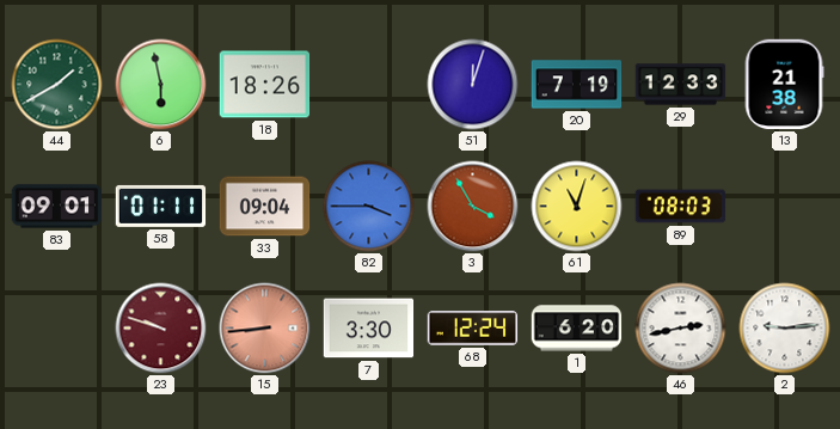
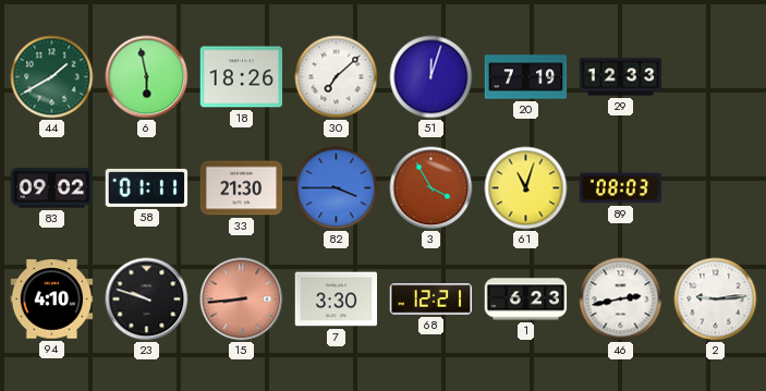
30: none -> 7:08 (337, 77)
13: 21:38 -> none (784, 85)
83: 09:01 -> 09:02 (52, 188)
33: 09:04 -> 21:30 (242, 188)
94: none -> 4:10 (52, 300)
23 dial: burgundy -> black (147, 300)
68: 12:24 -> 12:21 (431, 300)
1: 6:20 -> 6:23 (526, 300)
